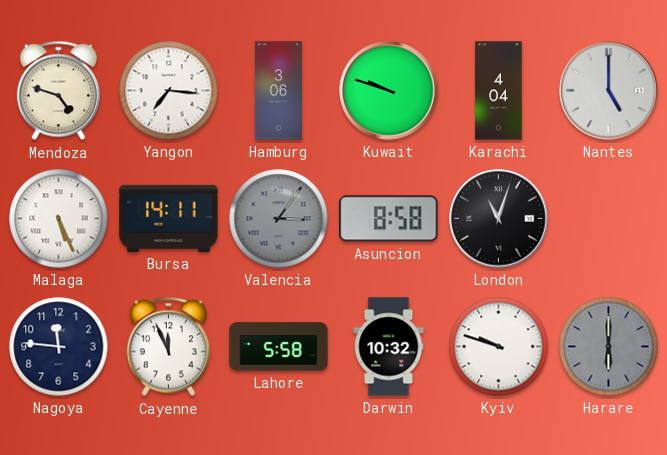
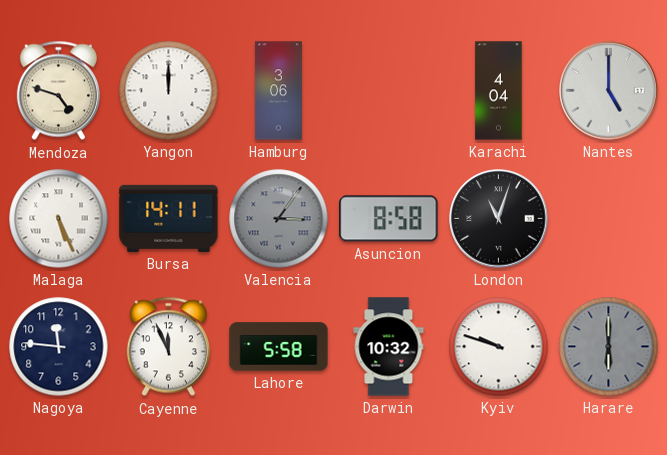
Yangon: 7:16 -> 12:00 (169, 91)
Kuwait: 9:48 -> none (389, 91)
